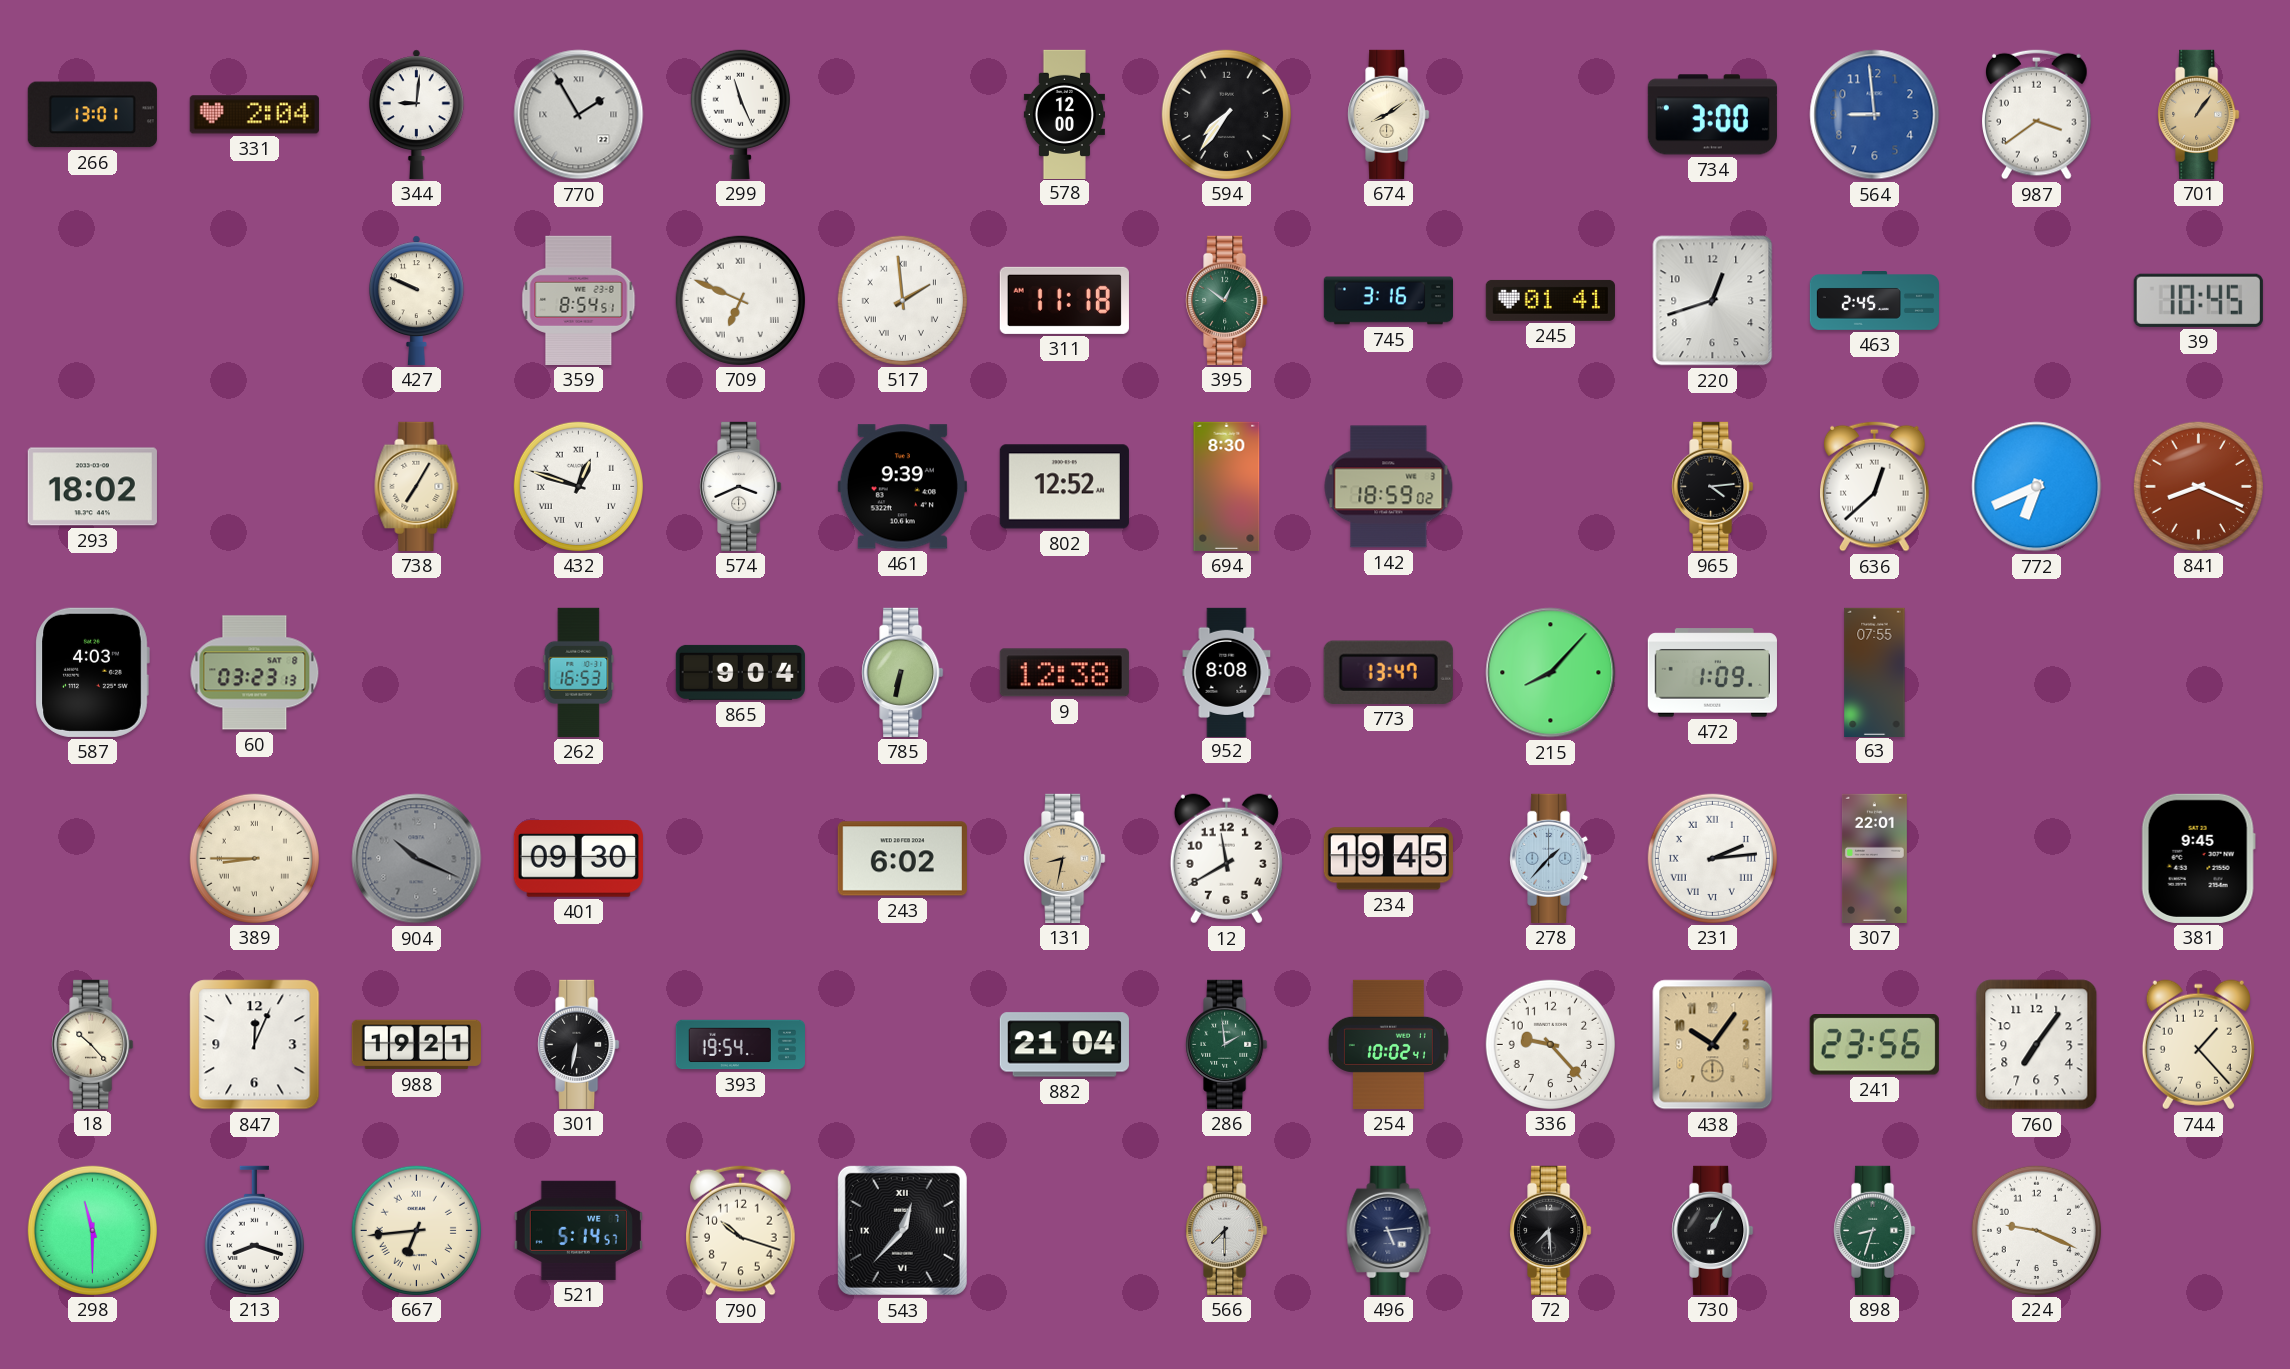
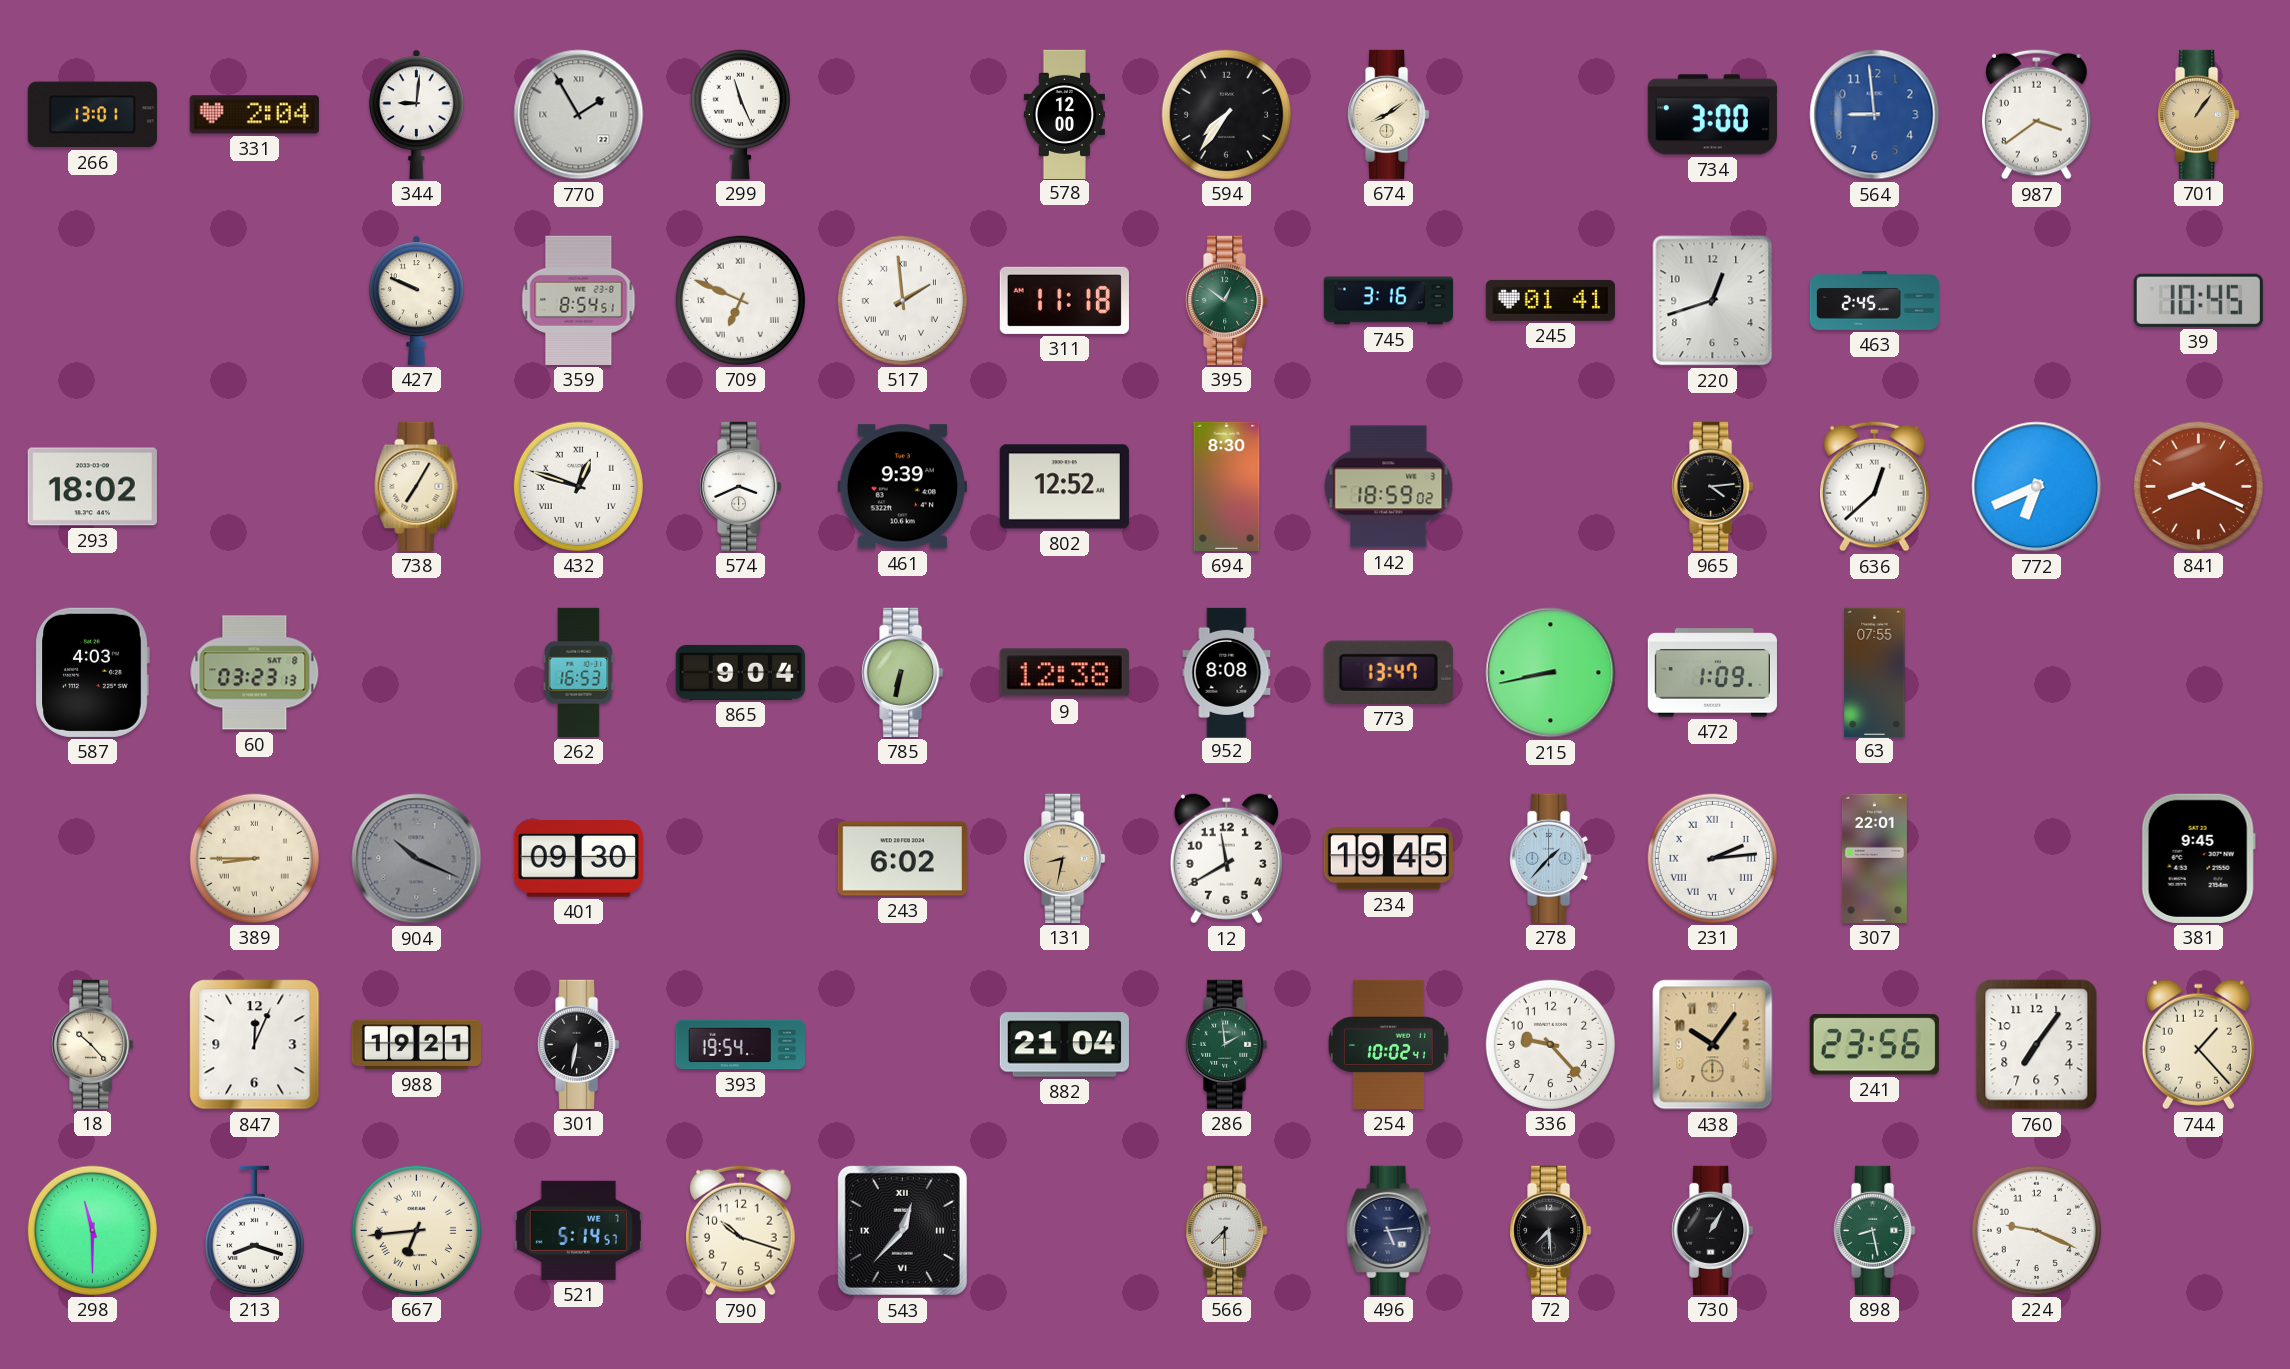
215: 8:07 -> 8:43 (1551, 673)
898: 8:33 -> 8:28 (1875, 1230)
